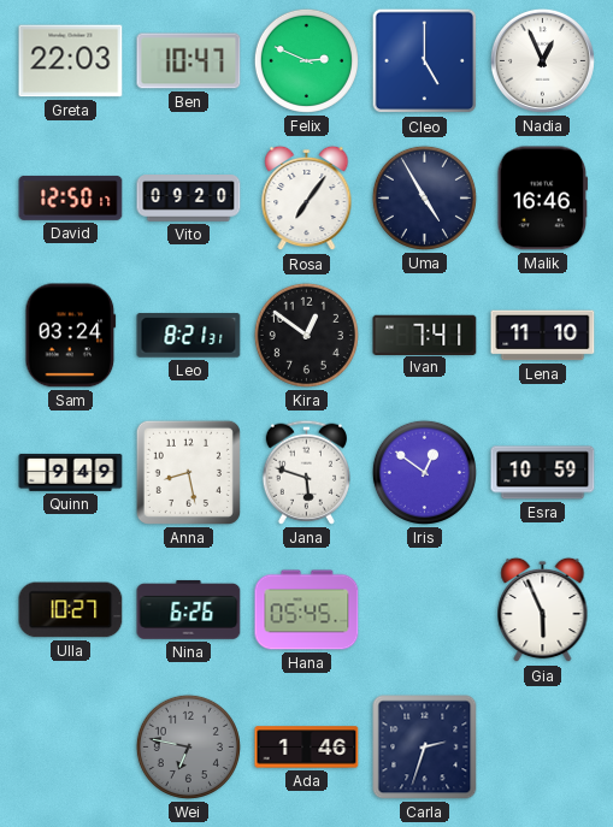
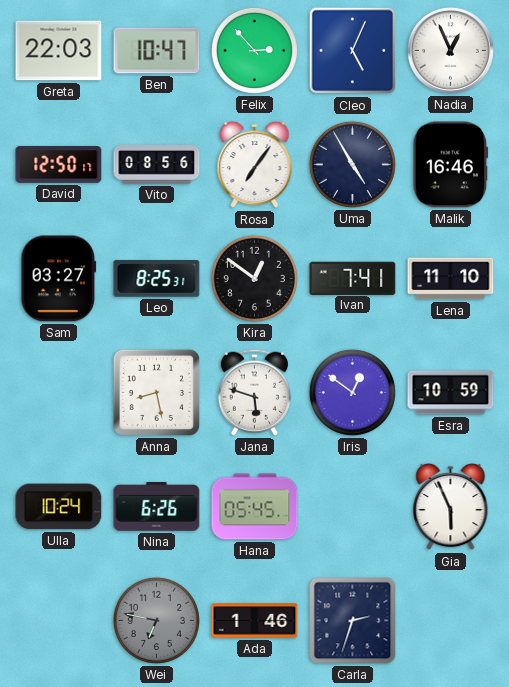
Felix: 2:49 -> 2:53 (254, 50)
Cleo: 5:00 -> 5:04 (353, 51)
Vito: 09:20 -> 08:56 (157, 165)
Sam: 03:24 -> 03:27 (59, 279)
Leo: 8:21 -> 8:25 (157, 279)
Quinn: 9:49 -> none (71, 472)
Ulla: 10:27 -> 10:24 (59, 507)
